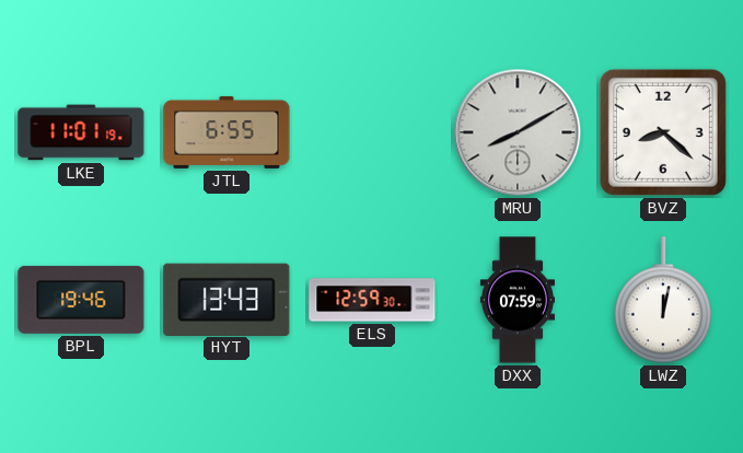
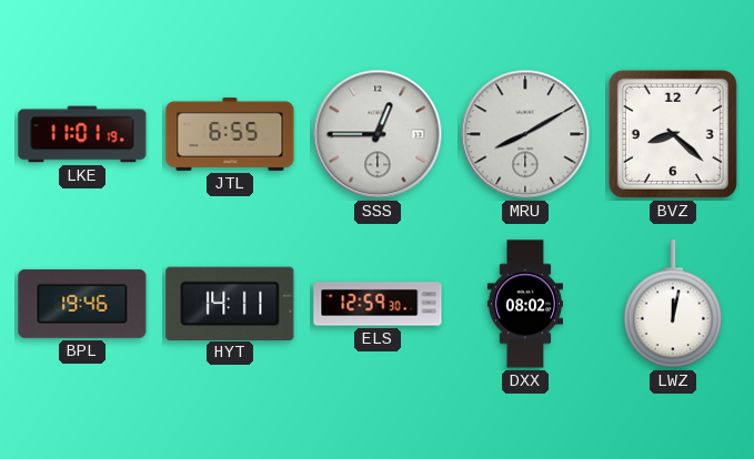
SSS: none -> 12:45 (378, 134)
HYT: 13:43 -> 14:11 (230, 303)
DXX: 07:59 -> 08:02 (525, 304)
